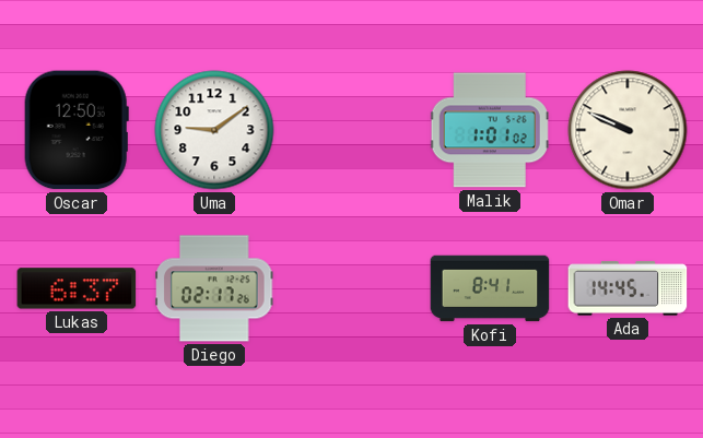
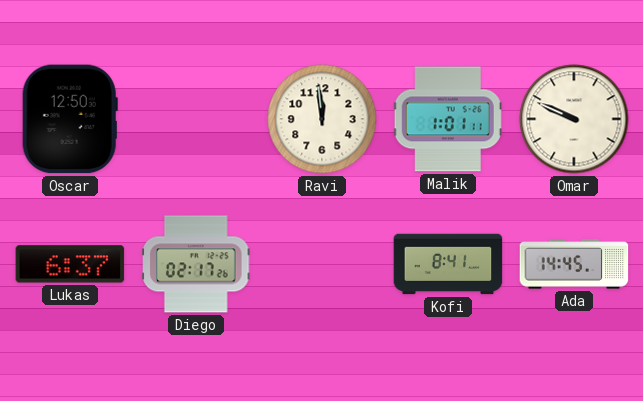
Uma: 9:09 -> none (214, 130)
Ravi: none -> 11:59 (322, 119)
Malik: 1:01:02 -> 1:01:11 (448, 119)
